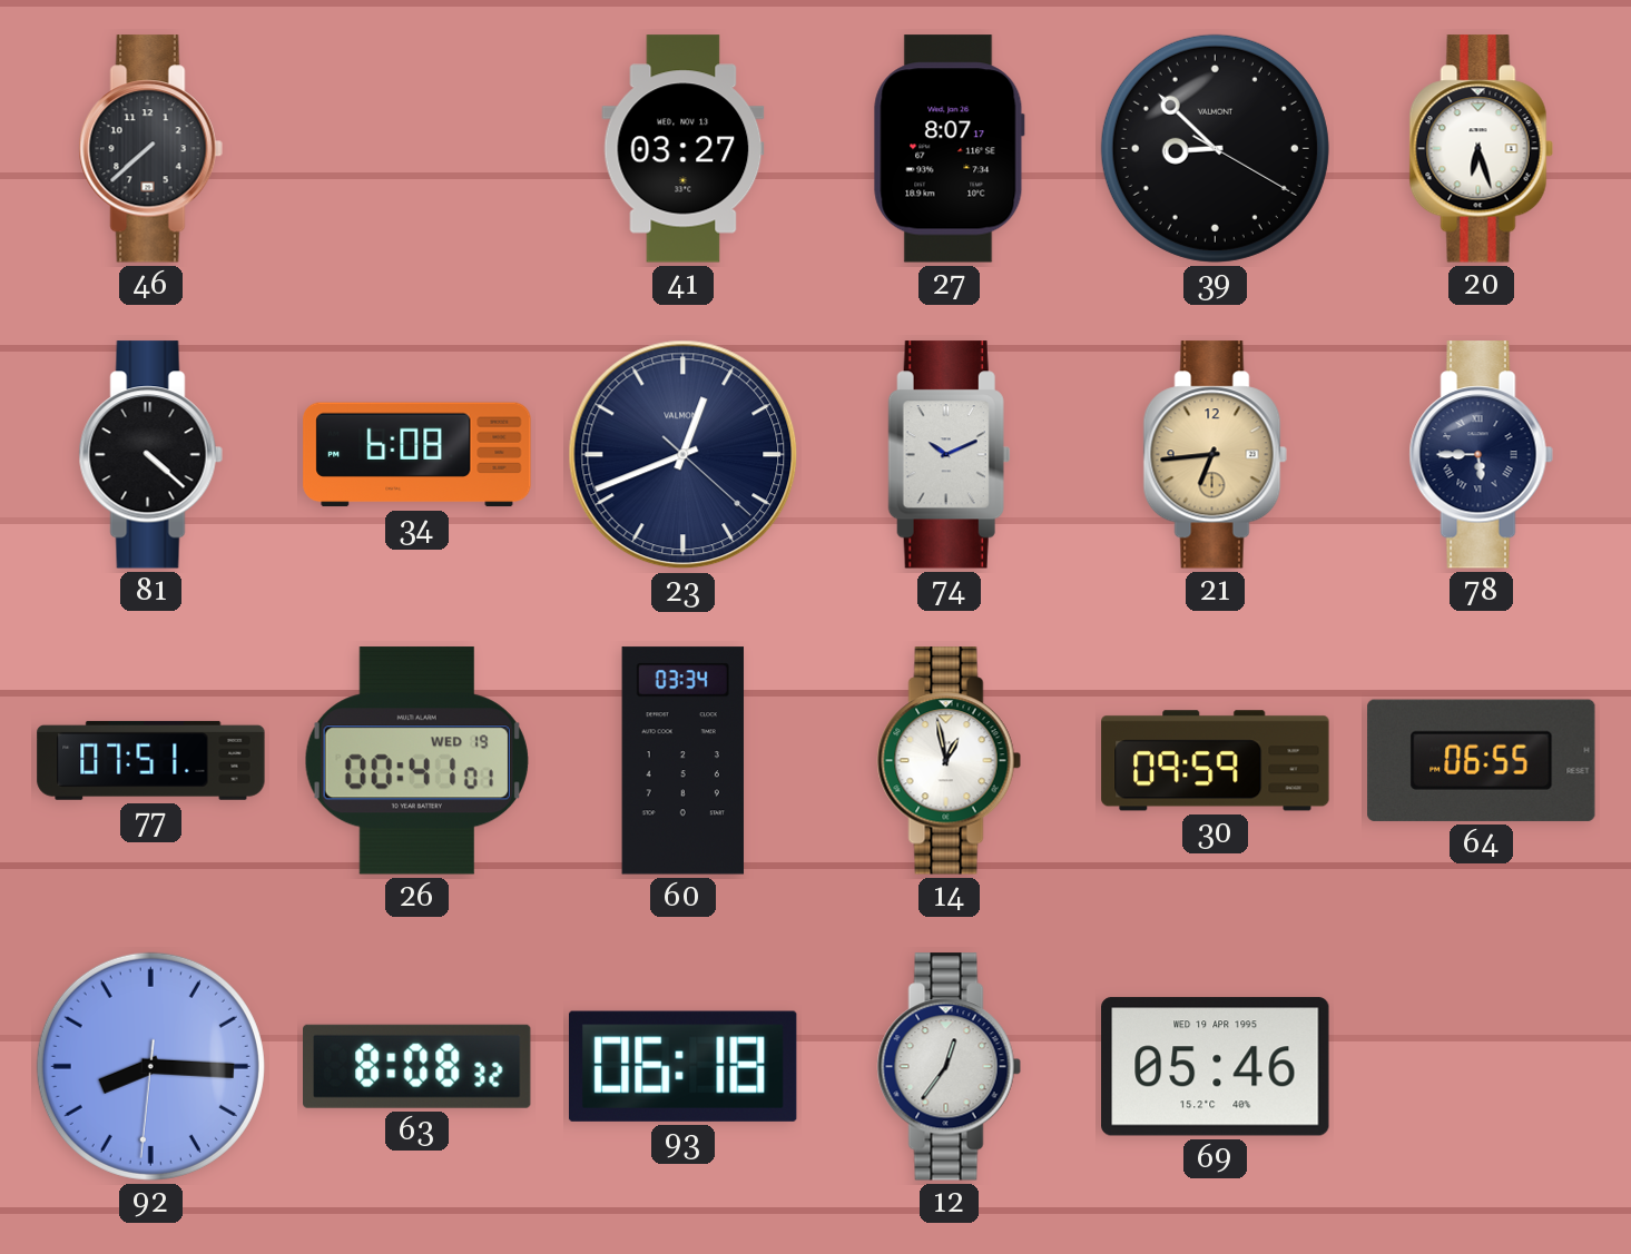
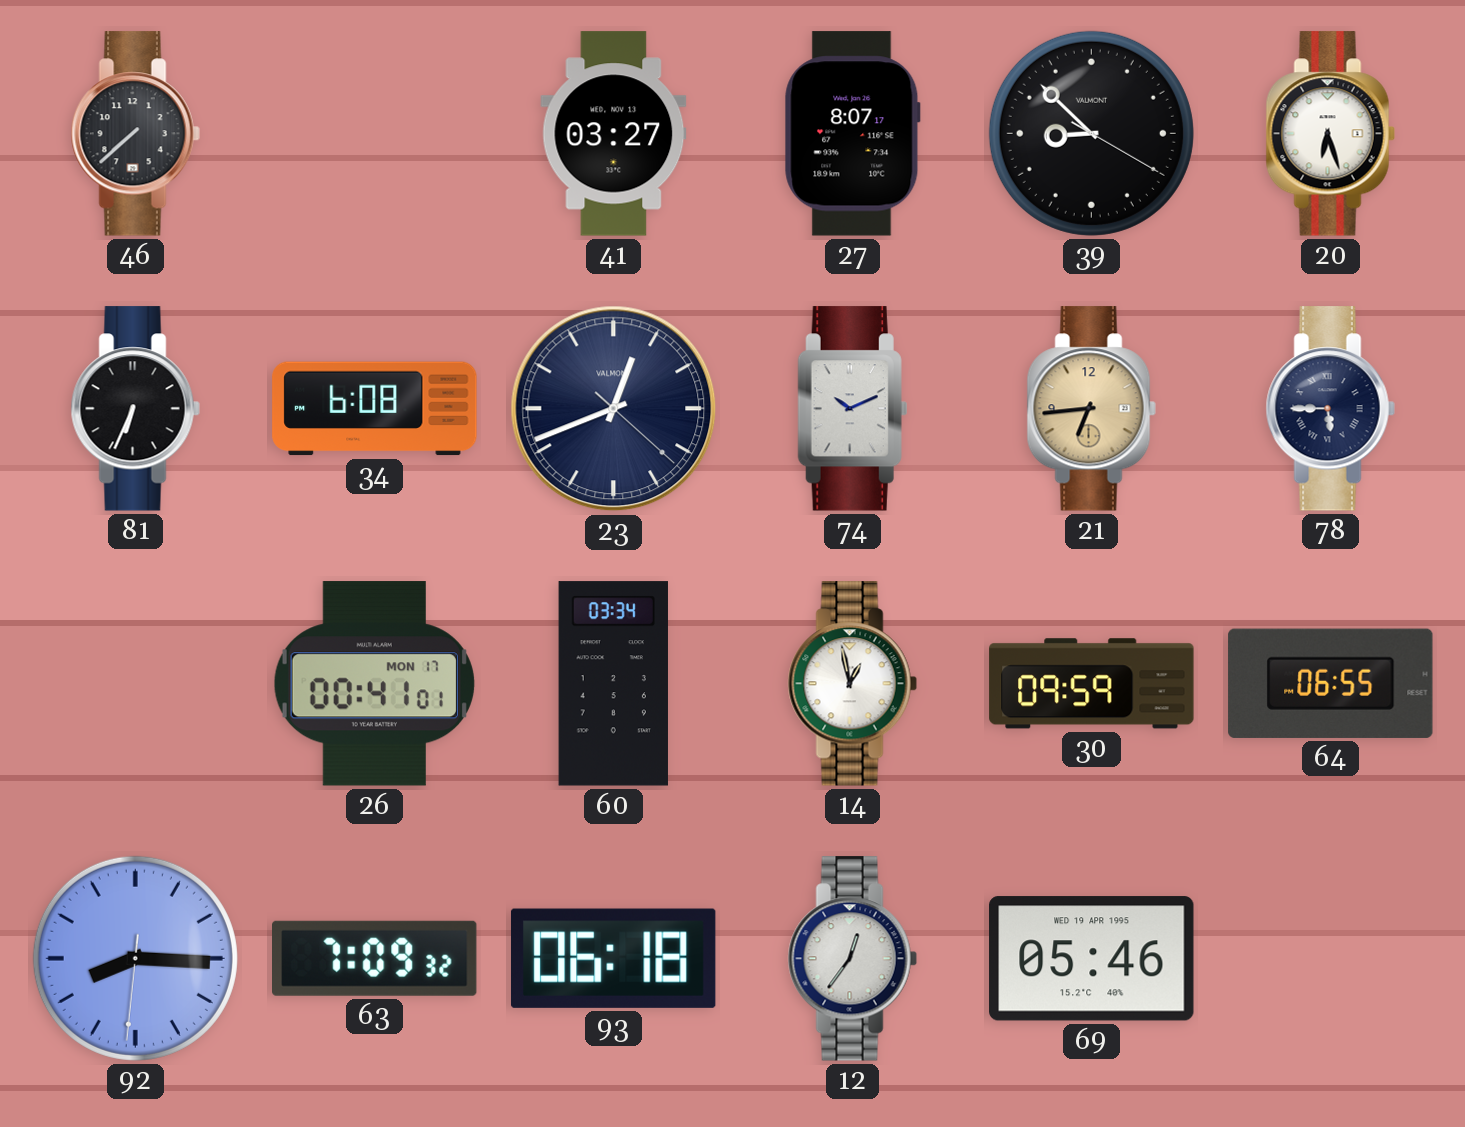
81: 4:22 -> 6:34 (135, 409)
77: 07:51 -> none (151, 760)
26 date: WED 19 -> MON 17 (374, 684)
63: 8:08 -> 7:09 (375, 958)
